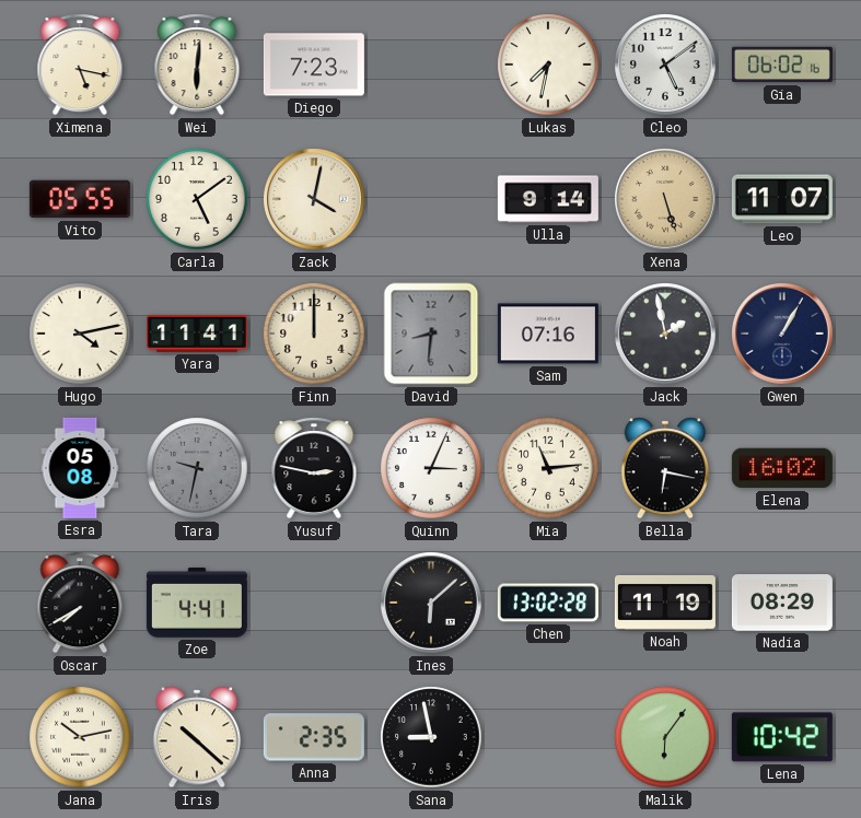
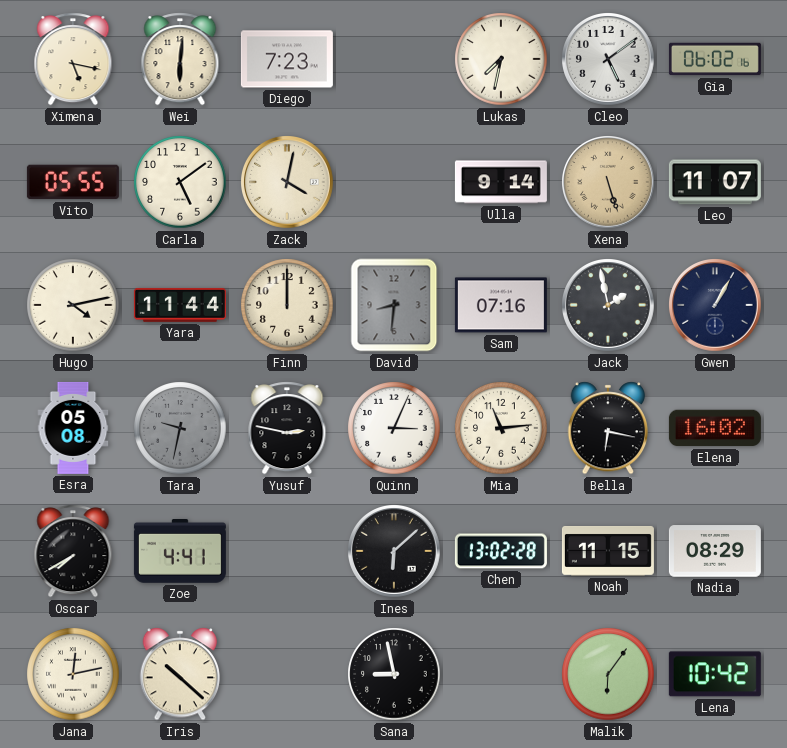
Yara: 11:41 -> 11:44 (180, 305)
Noah: 11:19 -> 11:15 (608, 551)
Jana: 10:13 -> 12:13 (73, 674)
Anna: 2:35 -> none (314, 737)
